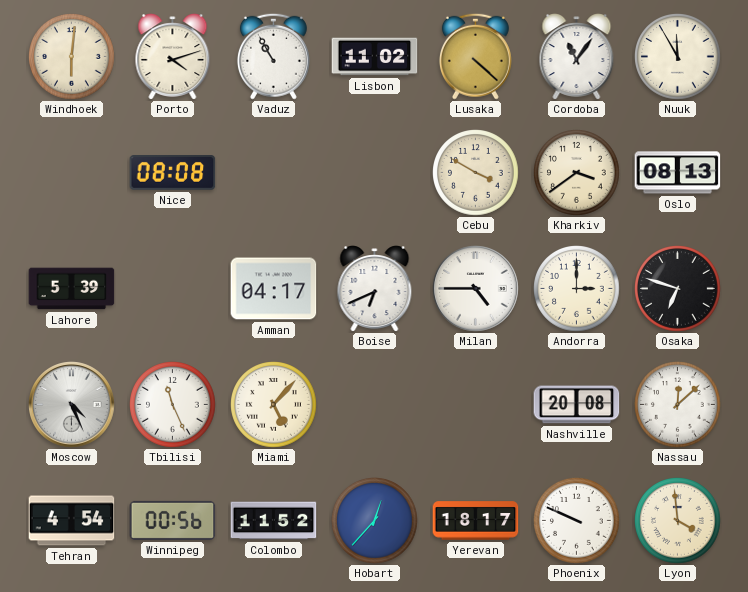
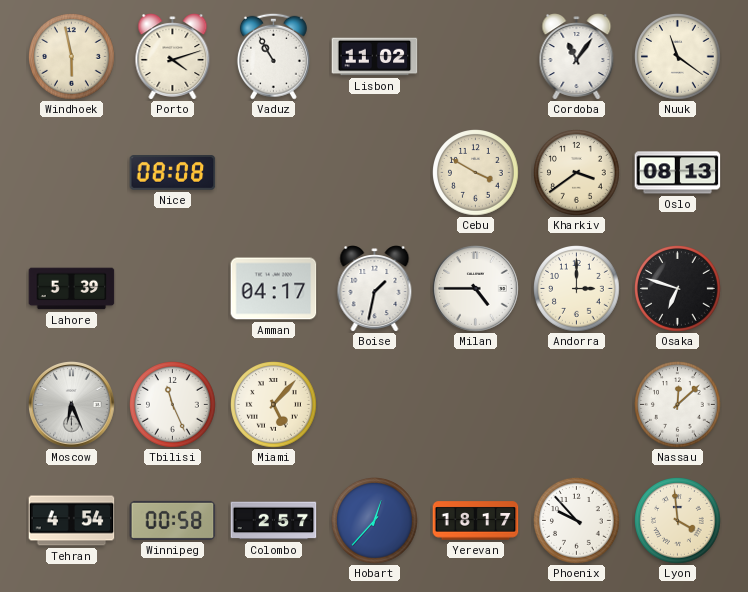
Windhoek: 6:01 -> 5:58 (72, 57)
Lusaka: 4:22 -> none (475, 56)
Nuuk: 11:55 -> 11:21 (678, 57)
Boise: 6:41 -> 1:32 (375, 289)
Moscow: 4:26 -> 6:26 (72, 405)
Nashville: 20:08 -> none (577, 405)
Winnipeg: 00:56 -> 00:58 (173, 520)
Colombo: 11:52 -> 2:57 (274, 521)
Phoenix: 9:49 -> 9:53 (577, 521)
